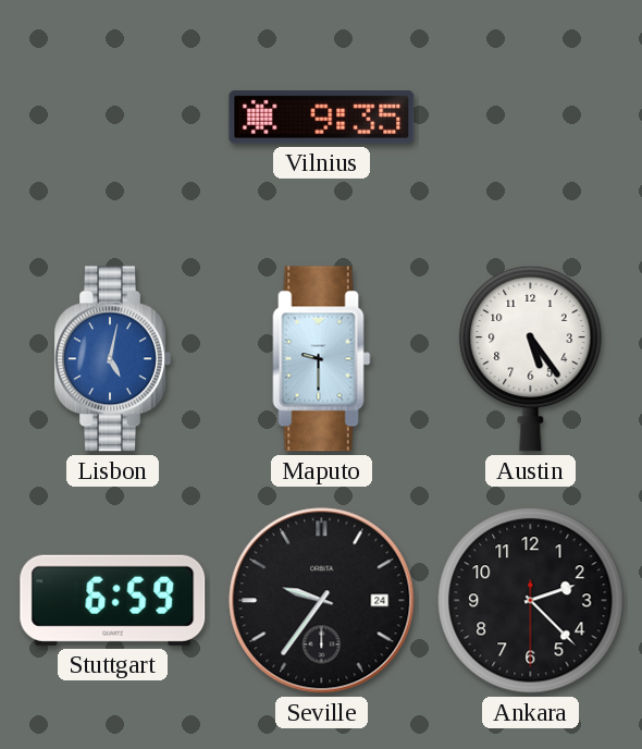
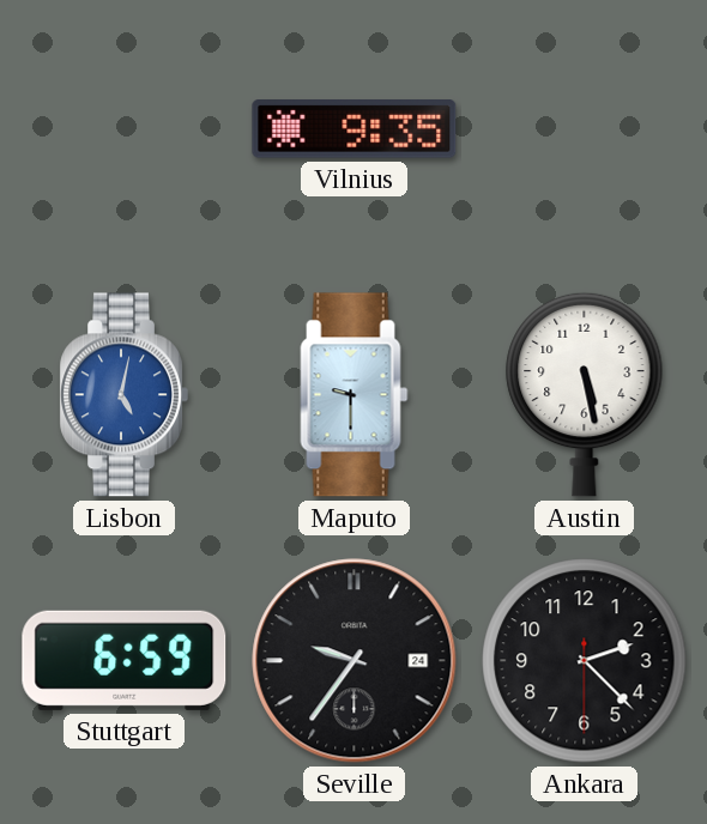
Austin: 5:24 -> 5:28 (585, 394)
